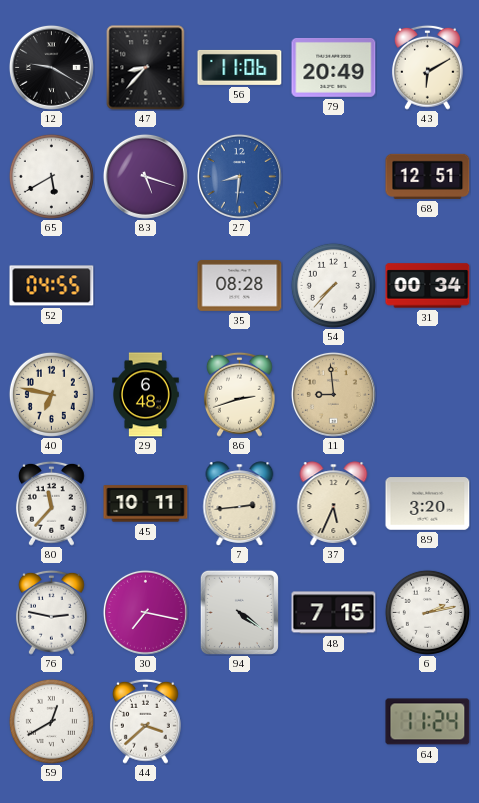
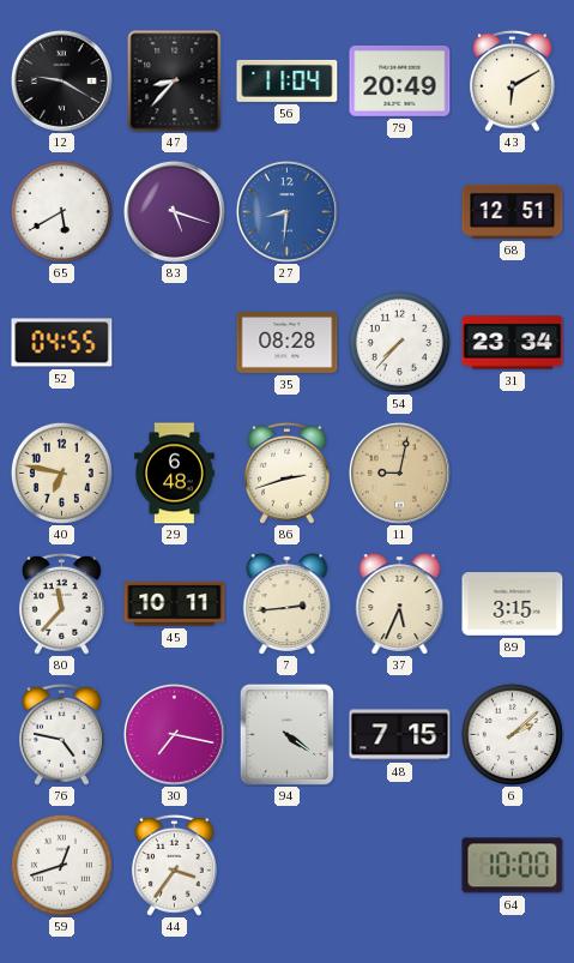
56: 11:06 -> 11:04 (288, 80)
31: 00:34 -> 23:34 (513, 343)
11: 8:59 -> 9:02 (399, 473)
89: 3:20 -> 3:15 (513, 604)
76: 2:47 -> 4:47 (62, 734)
6: 2:13 -> 2:08 (512, 734)
59: 12:40 -> 12:42 (61, 865)
44: 3:38 -> 3:36 (175, 865)
64: 11:24 -> 10:00 (513, 866)
